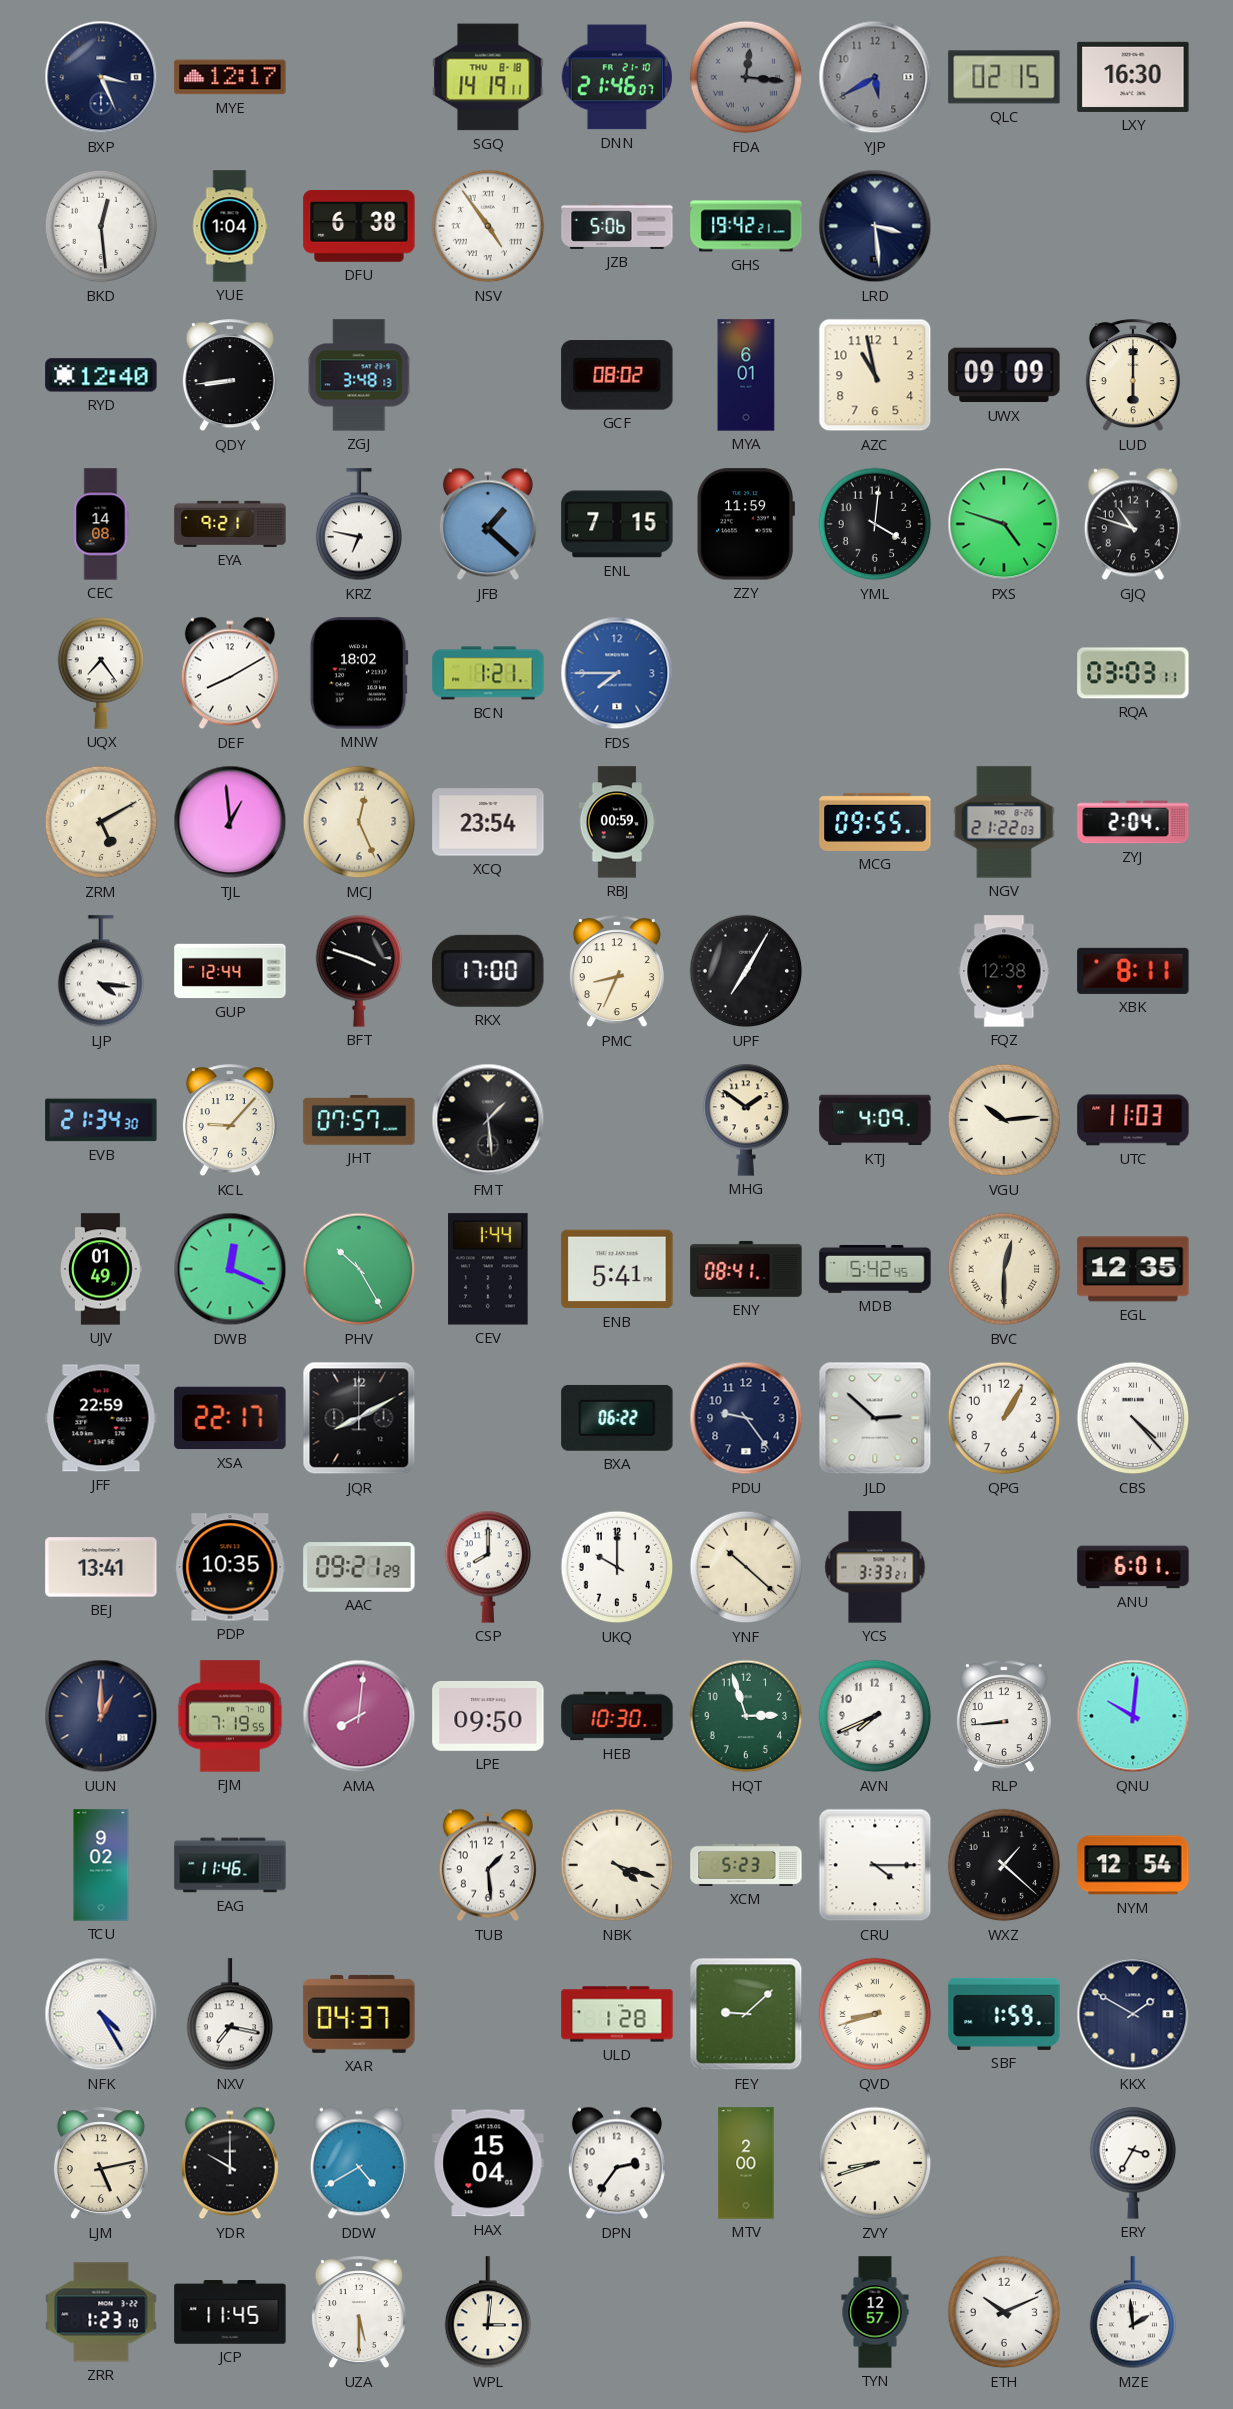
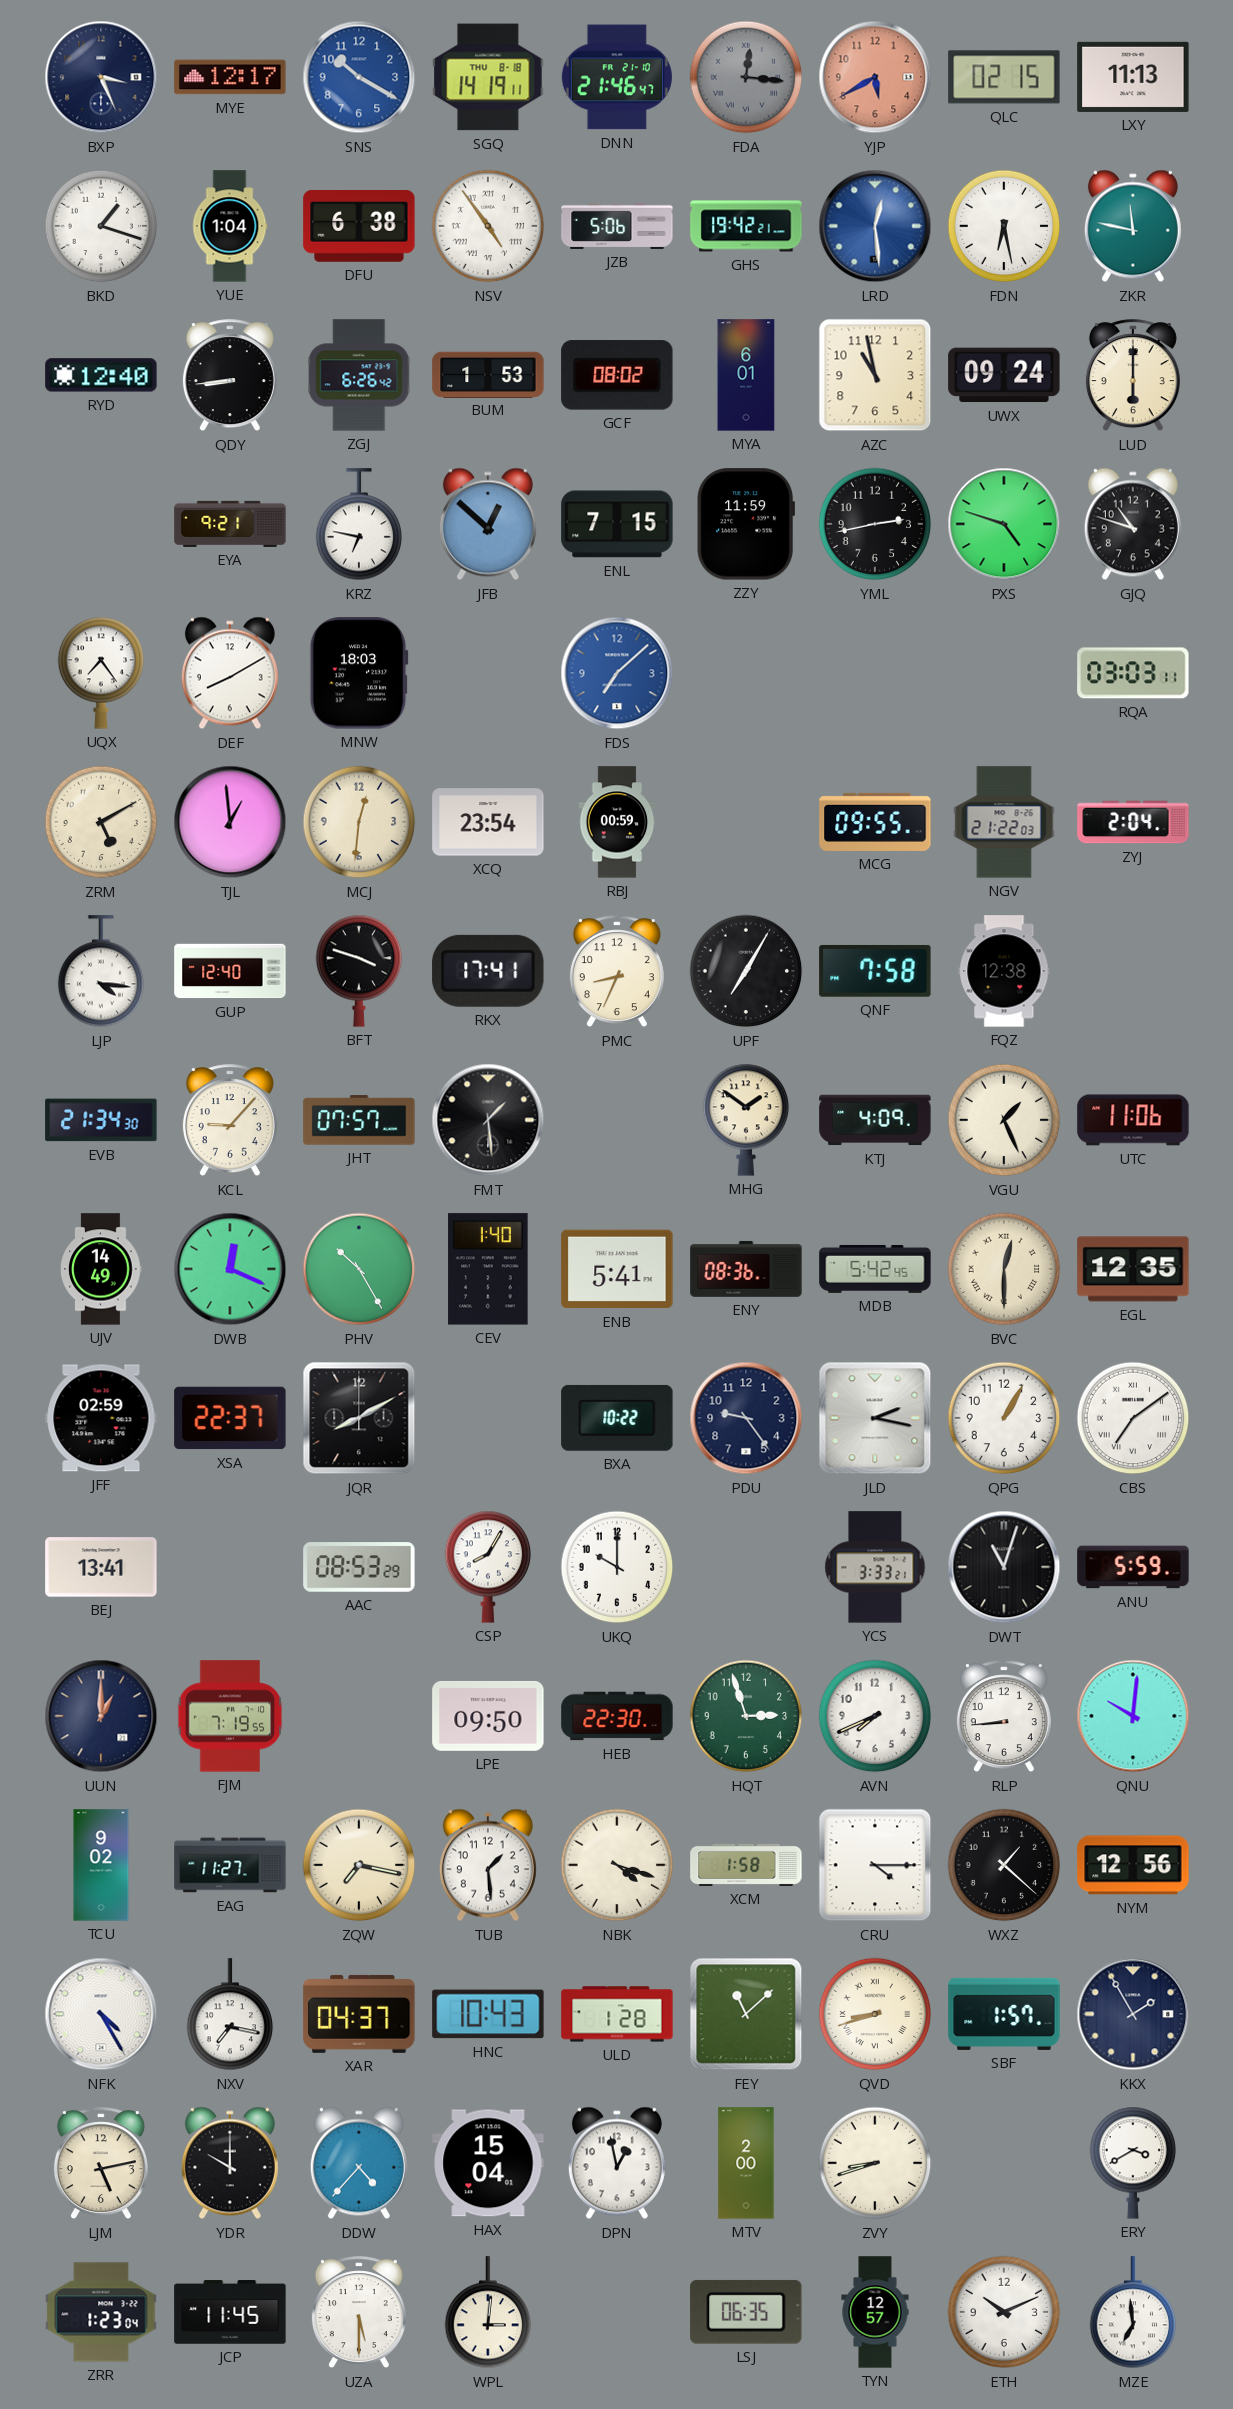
SNS: none -> 10:20 (359, 77)
DNN: 21:46:07 -> 21:46:47 (617, 77)
YJP dial: grey -> salmon (875, 77)
LXY: 16:30 -> 11:13 (1133, 77)
BKD: 12:29 -> 1:18 (101, 226)
LRD: 3:29 -> 12:29 (875, 226)
LRD dial: navy -> blue (875, 226)
FDN: none -> 6:28 (1004, 226)
ZKR: none -> 11:47 (1133, 226)
ZGJ: 3:48 -> 6:26 (359, 375)
BUM: none -> 1:53 (488, 374)
UWX: 09:09 -> 09:24 (1004, 375)
CEC: 14:08 -> none (101, 524)
JFB: 1:22 -> 12:52 (488, 524)
YML: 4:01 -> 2:43 (875, 524)
MNW: 18:02 -> 18:03 (359, 673)
BCN: 1:21 -> none (488, 673)
FDS: 7:45 -> 7:08 (617, 673)
MCJ: 12:26 -> 12:31 (359, 822)
GUP: 12:44 -> 12:40 (230, 971)
RKX: 17:00 -> 17:41 (488, 971)
QNF: none -> 7:58 (875, 971)
XBK: 8:11 -> none (1133, 971)
VGU: 10:14 -> 1:26 (1004, 1120)
UTC: 11:03 -> 11:06 (1133, 1120)
UJV: 01:49 -> 14:49 (101, 1269)
CEV: 1:44 -> 1:40 (488, 1269)
ENY: 08:41 -> 08:36 (746, 1269)
JFF: 22:59 -> 02:59 (101, 1418)
XSA: 22:17 -> 22:37 (230, 1418)
BXA: 06:22 -> 10:22 (617, 1418)
JLD: 2:52 -> 2:17 (875, 1418)
CBS: 4:23 -> 7:09 (1133, 1418)
PDP: 10:35 -> none (230, 1567)
AAC: 09:21 -> 08:53 (359, 1567)
CSP: 8:00 -> 8:05 (488, 1567)
YNF: 10:22 -> none (746, 1567)
DWT: none -> 11:03 (1004, 1567)
ANU: 6:01 -> 5:59 (1133, 1567)
AMA: 8:01 -> none (359, 1716)
HEB: 10:30 -> 22:30 (617, 1716)
EAG: 11:46 -> 11:27 (230, 1865)
ZQW: none -> 7:17 (359, 1865)
XCM: 5:23 -> 1:58 (746, 1865)
NYM: 12:54 -> 12:56 (1133, 1865)
HNC: none -> 10:43 (488, 2014)
FEY: 9:08 -> 11:08 (746, 2014)
SBF: 1:59 -> 1:57 (1004, 2014)
KKX: 1:50 -> 1:55 (1133, 2014)
DDW: 4:40 -> 4:37 (359, 2163)
DPN: 2:36 -> 12:58 (617, 2163)
ERY: 3:35 -> 3:40 (1133, 2163)
ZRR: 1:23:10 -> 1:23:04 (101, 2312)
LSJ: none -> 06:35 (746, 2312)
MZE: 1:59 -> 6:59 (1133, 2313)
